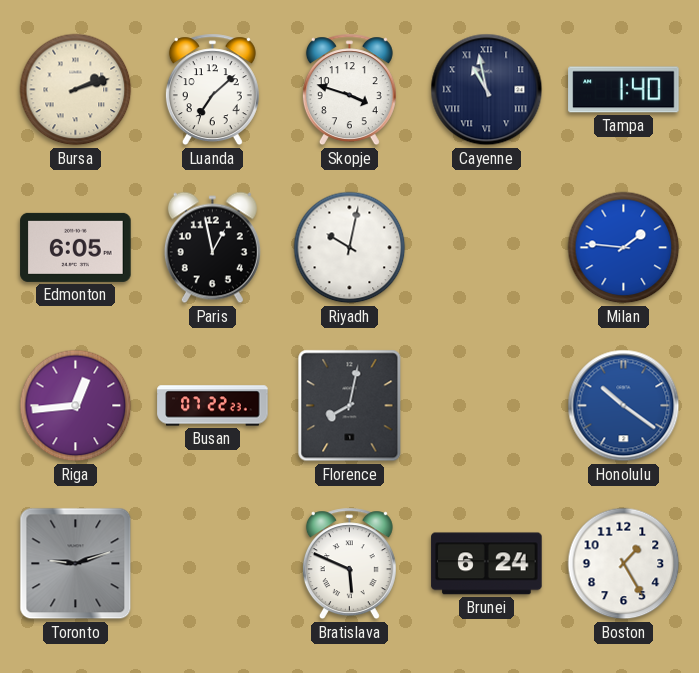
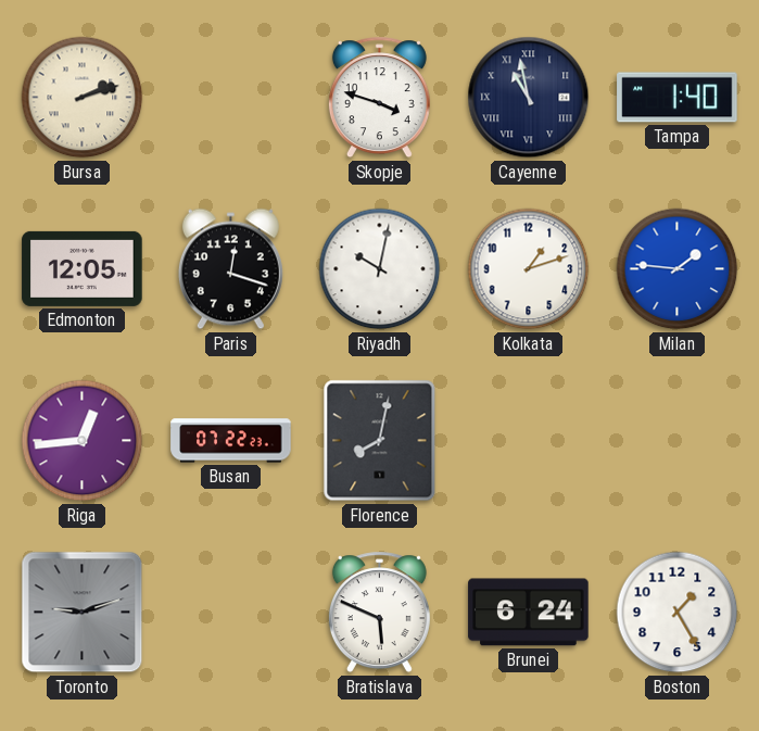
Luanda: 7:08 -> none (212, 90)
Edmonton: 6:05 -> 12:05 (83, 268)
Paris: 12:58 -> 12:18 (230, 269)
Kolkata: none -> 1:12 (529, 269)
Honolulu: 10:21 -> none (624, 406)
